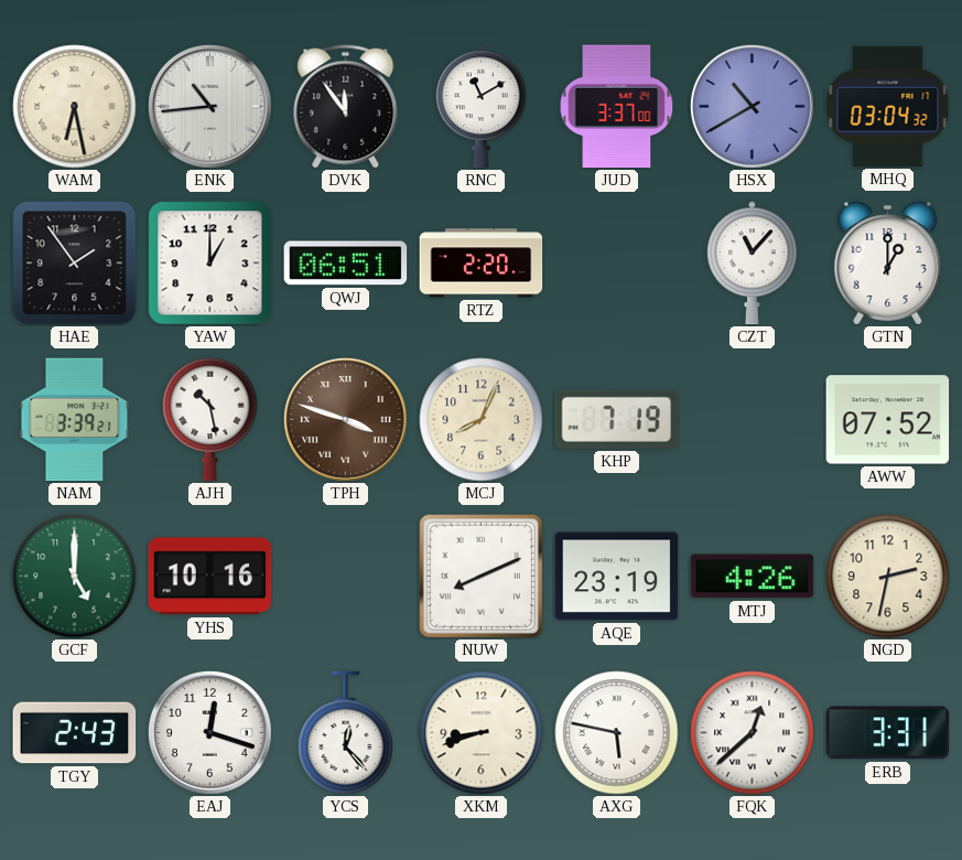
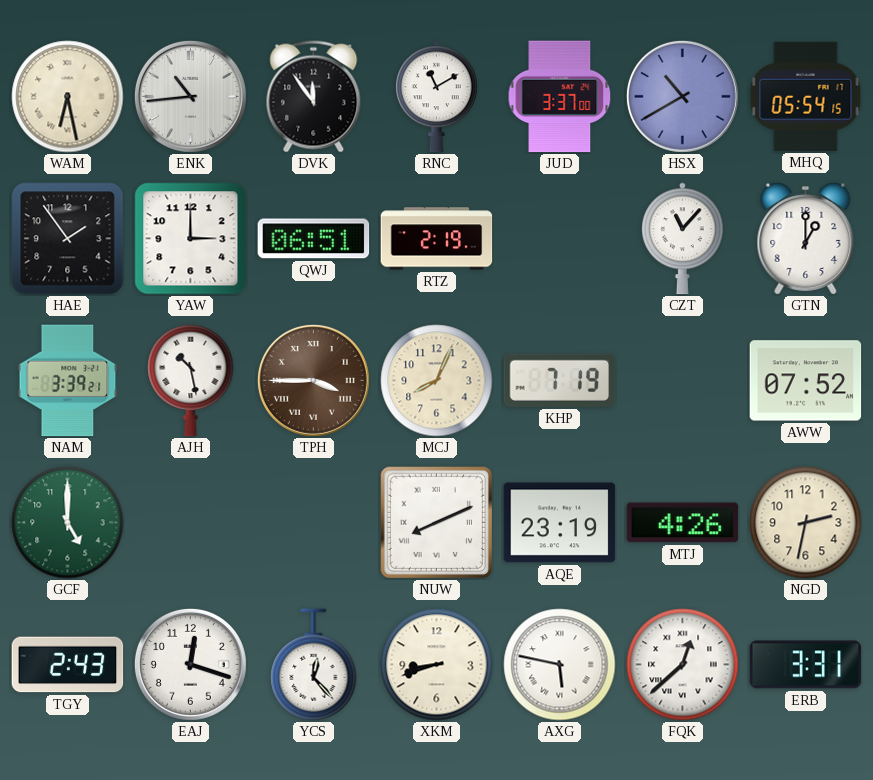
MHQ: 03:04 -> 05:54 (806, 96)
YAW: 1:00 -> 3:00 (191, 239)
RTZ: 2:20 -> 2:19 (437, 239)
TPH: 3:48 -> 3:45 (313, 380)
YHS: 10:16 -> none (210, 577)
